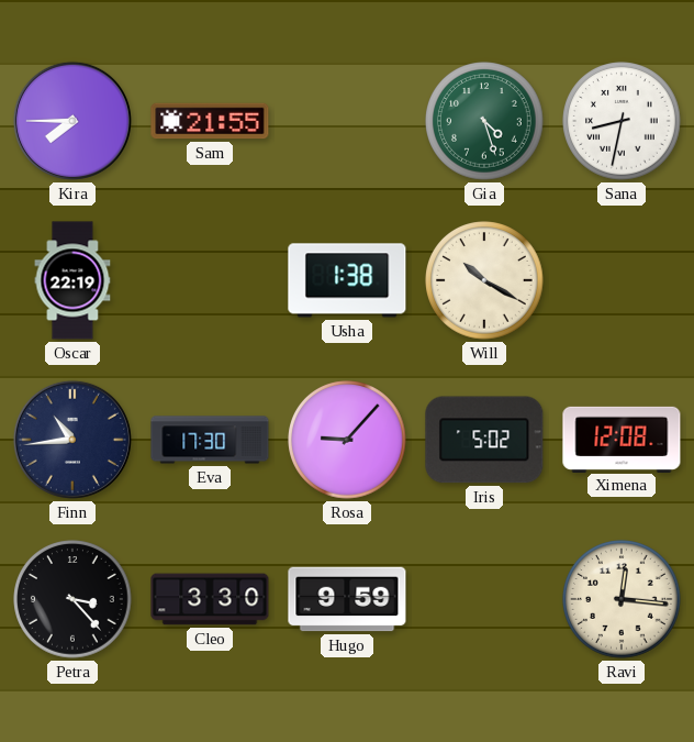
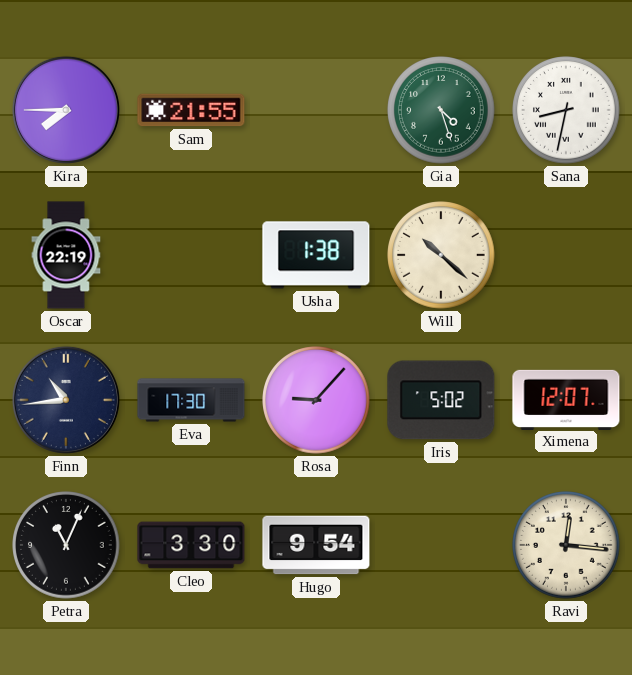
Will: 10:20 -> 10:22 (441, 255)
Ximena: 12:08 -> 12:07 (566, 399)
Petra: 3:23 -> 11:04 (66, 545)
Hugo: 9:59 -> 9:54 (316, 545)
